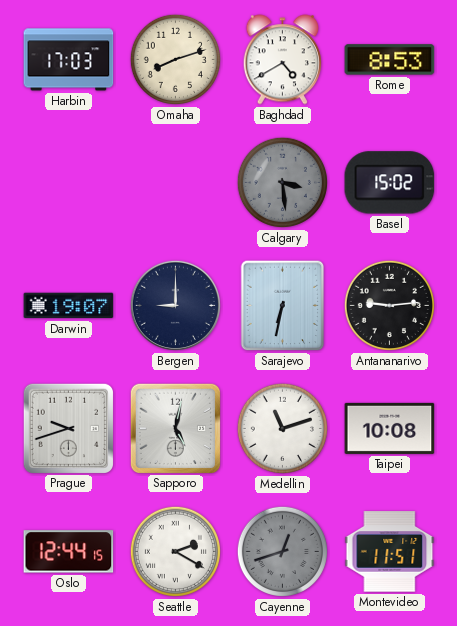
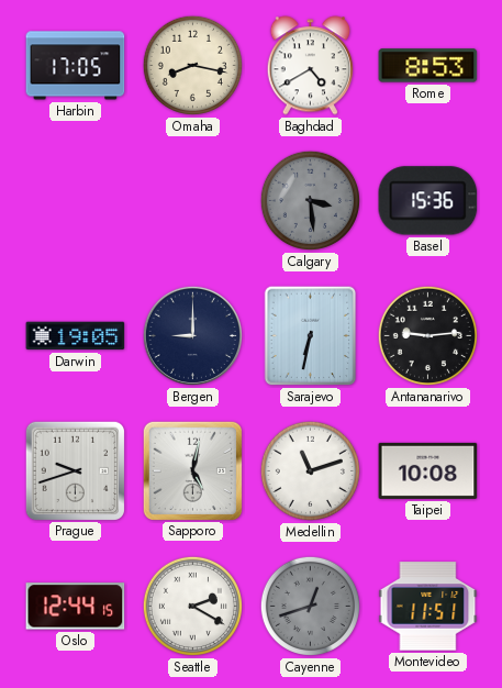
Harbin: 17:03 -> 17:05 (76, 66)
Omaha: 8:12 -> 8:17 (192, 65)
Basel: 15:02 -> 15:36 (428, 201)
Darwin: 19:07 -> 19:05 (76, 336)
